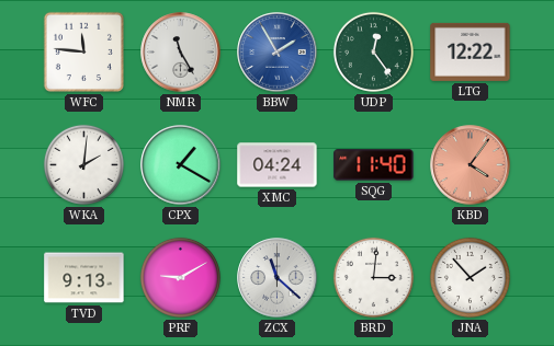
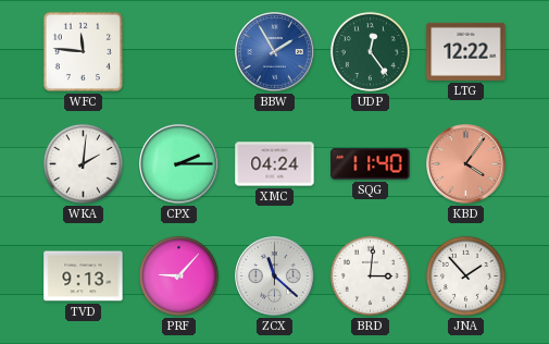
NMR: 11:25 -> none (181, 53)
CPX: 1:20 -> 2:15 (179, 164)
PRF: 9:10 -> 9:07 (178, 275)
